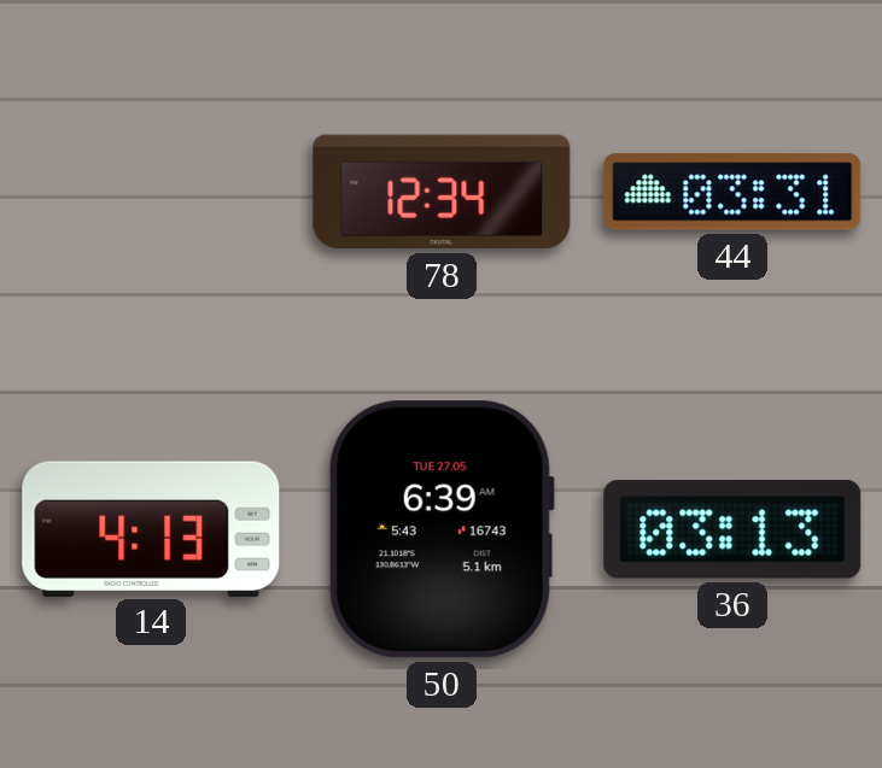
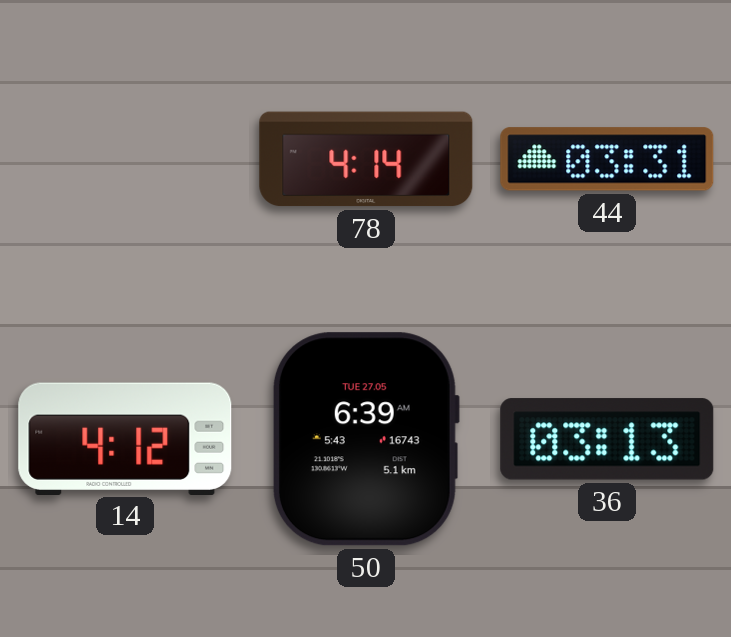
78: 12:34 -> 4:14 (366, 159)
14: 4:13 -> 4:12 (125, 438)
